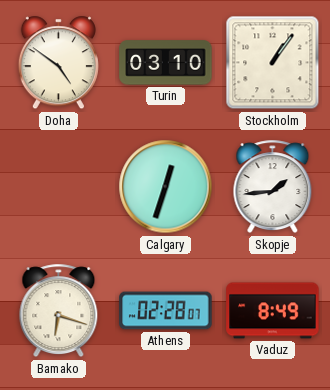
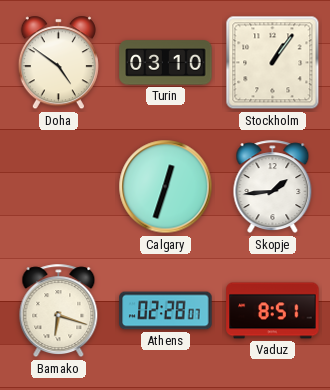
Vaduz: 8:49 -> 8:51 (273, 311)
